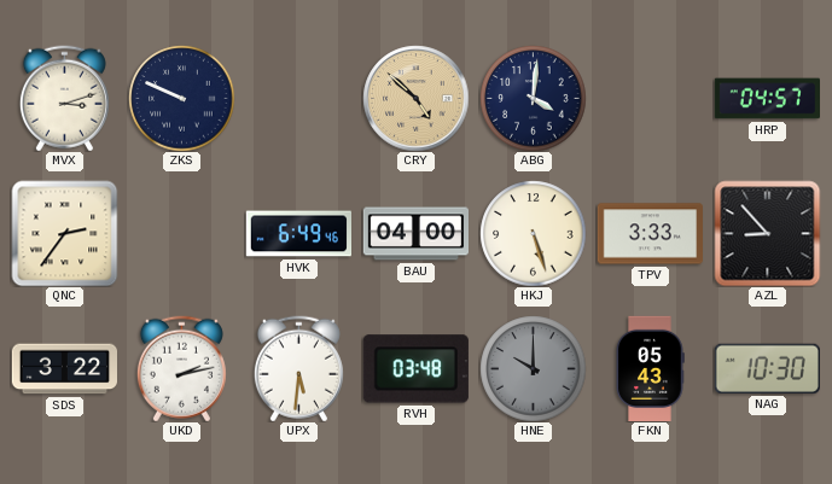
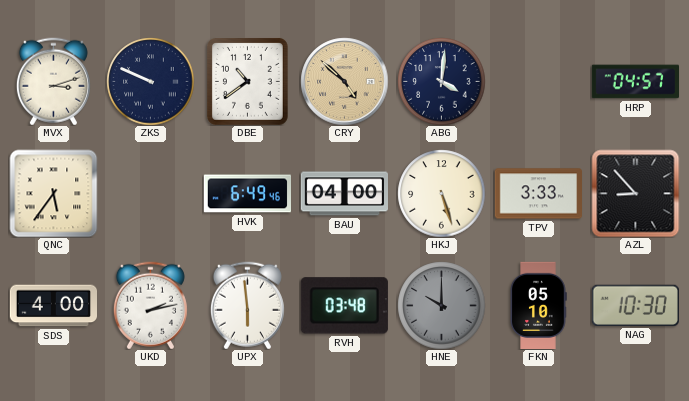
DBE: none -> 10:39 (247, 81)
QNC: 2:36 -> 5:36 (53, 193)
SDS: 3:22 -> 4:00 (53, 306)
UPX: 5:31 -> 5:59 (247, 305)
FKN: 05:43 -> 05:10 (538, 305)
